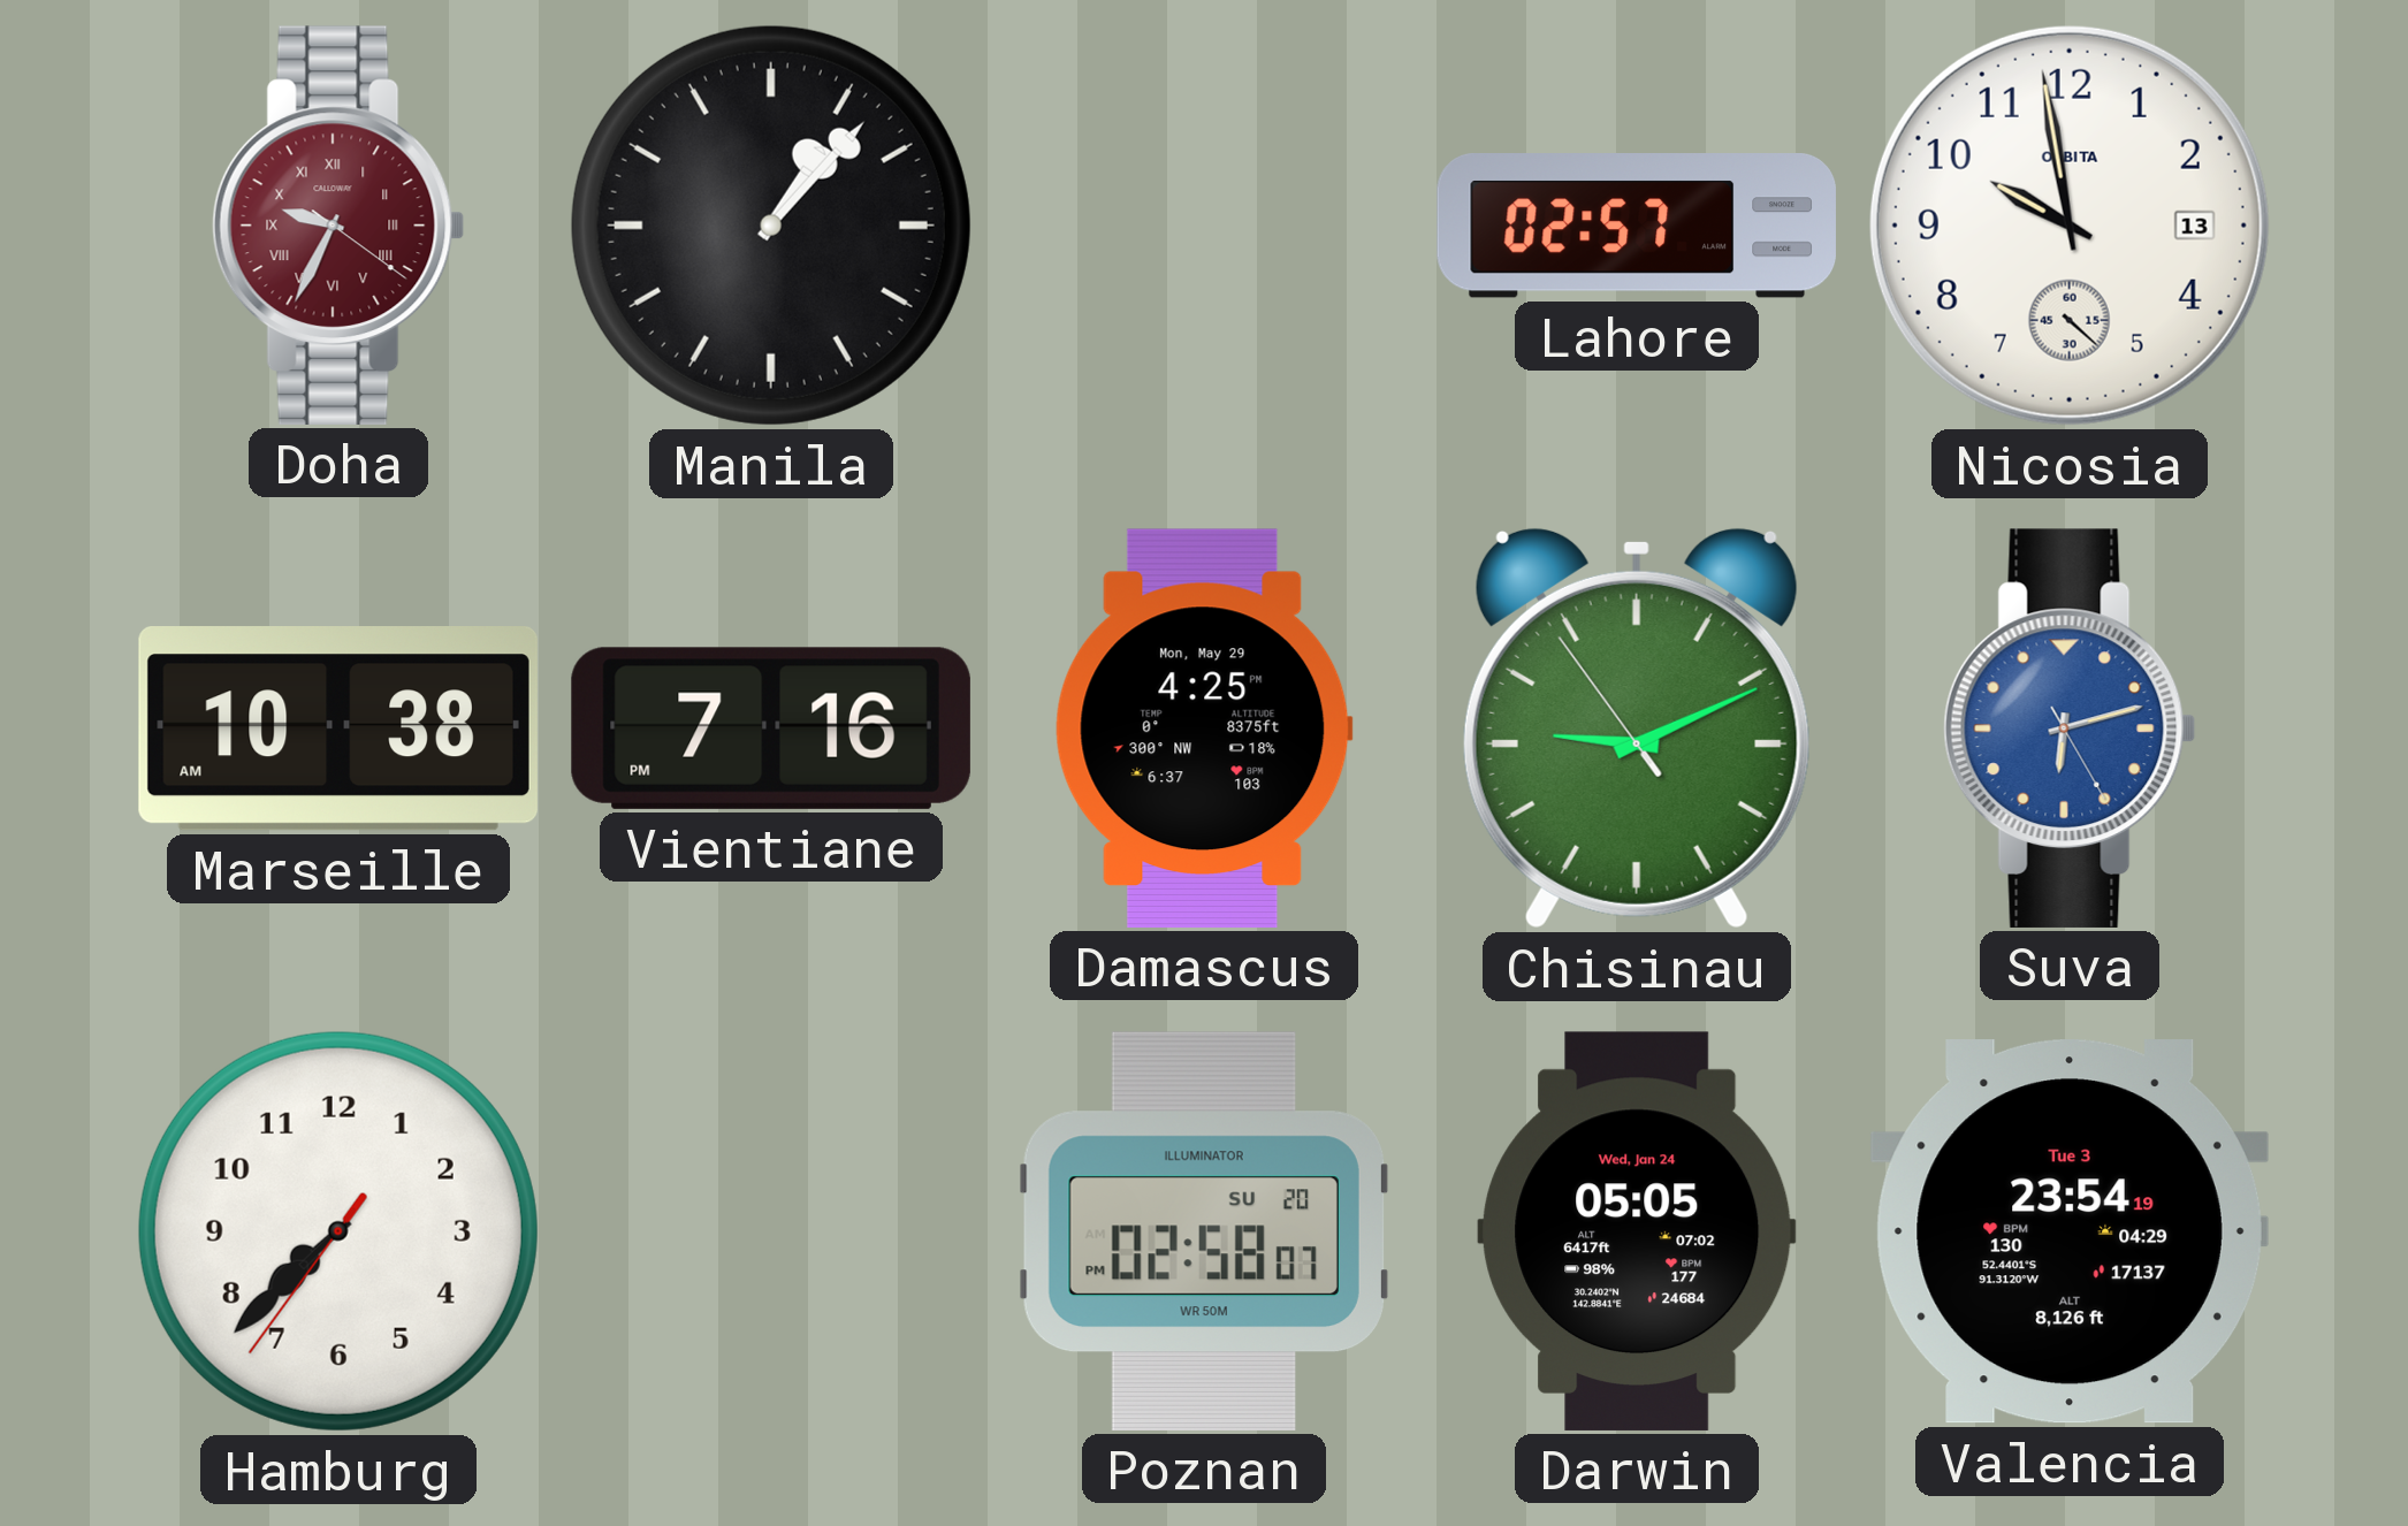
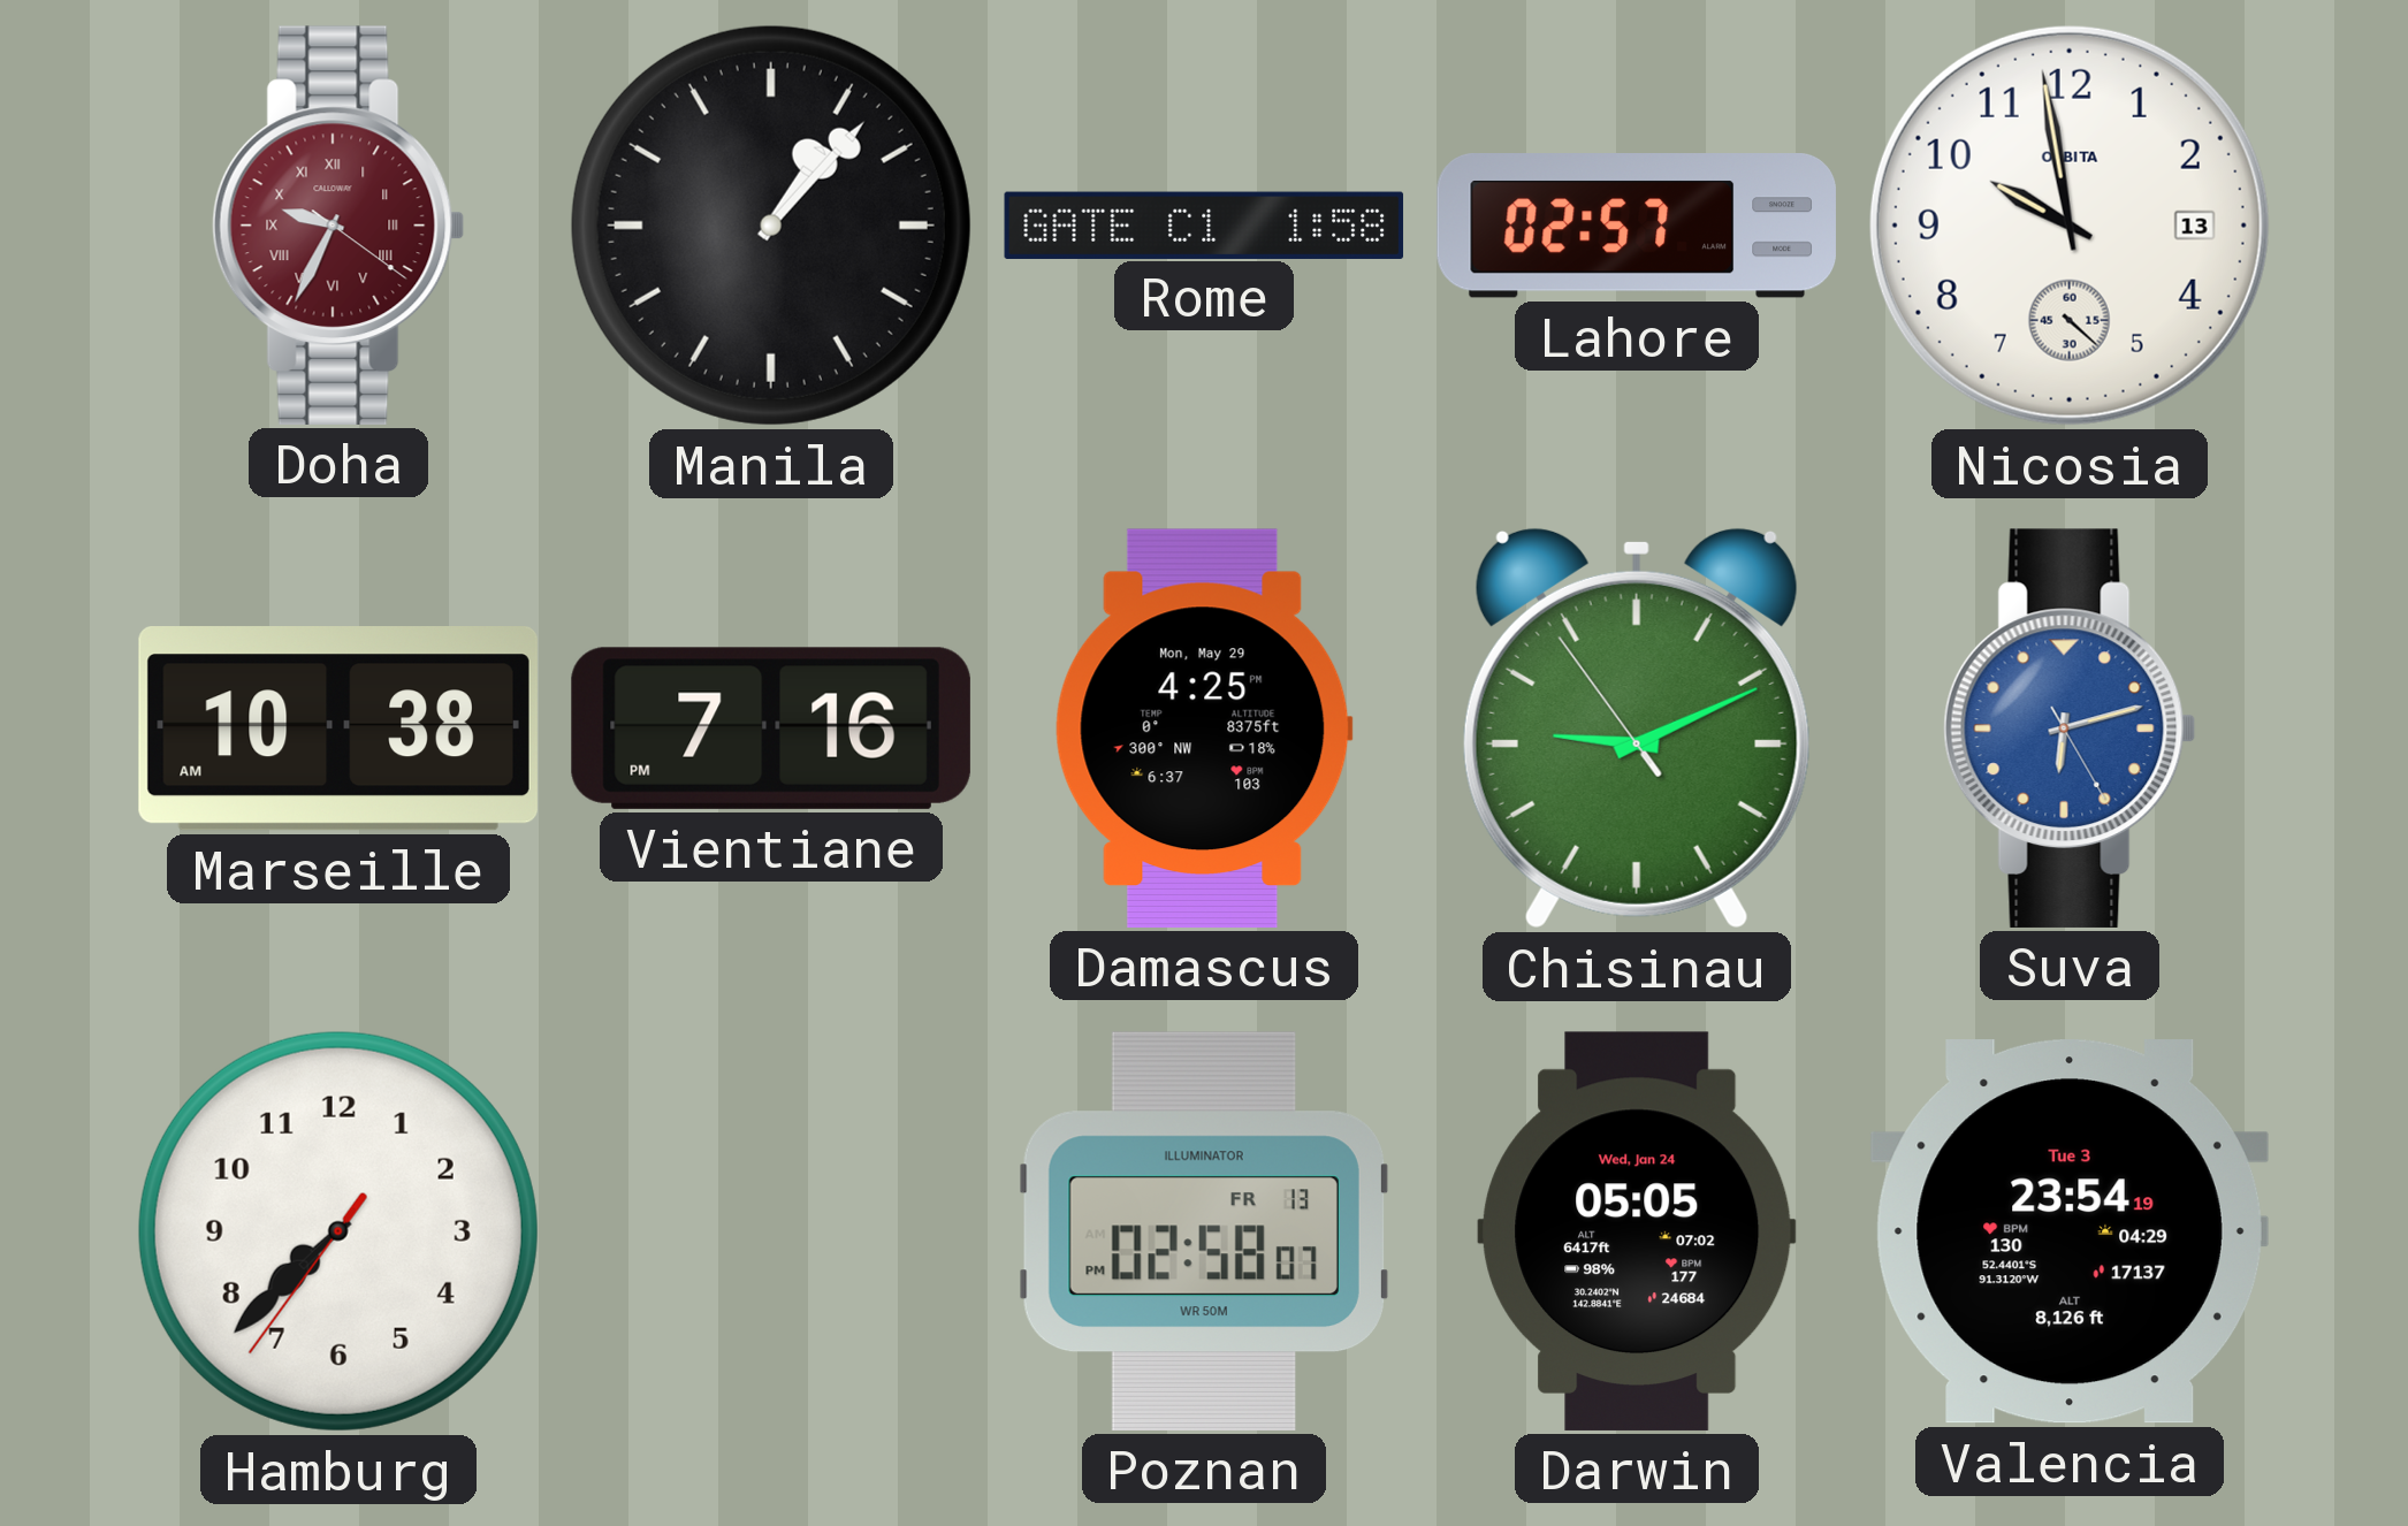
Rome: none -> 1:58 (1204, 224)
Poznan date: SU 20 -> FR 13 (1204, 1231)
